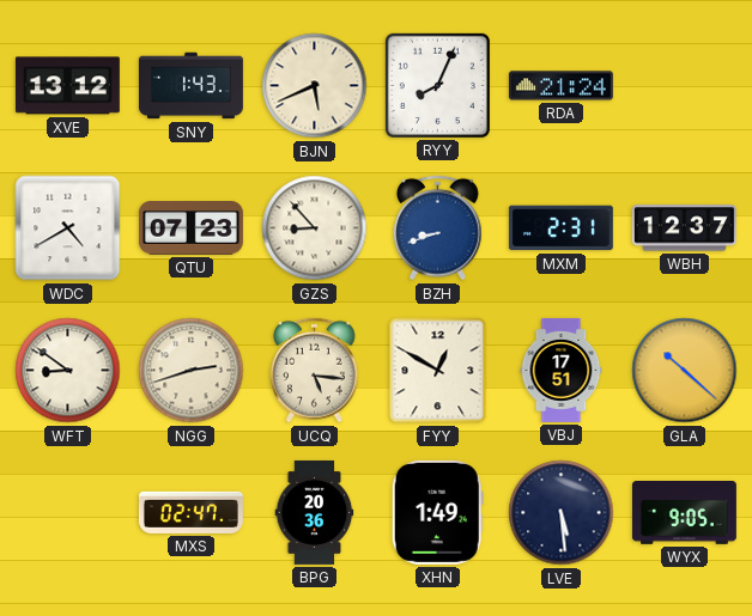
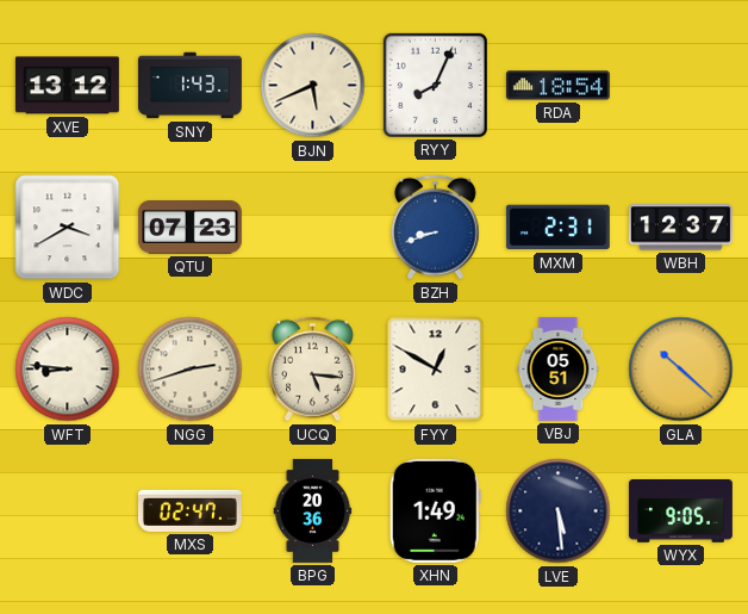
RDA: 21:24 -> 18:54 (557, 86)
WDC: 4:40 -> 3:40 (68, 228)
GZS: 8:53 -> none (315, 228)
WFT: 8:51 -> 8:46 (68, 370)
VBJ: 17:51 -> 05:51 (559, 368)
